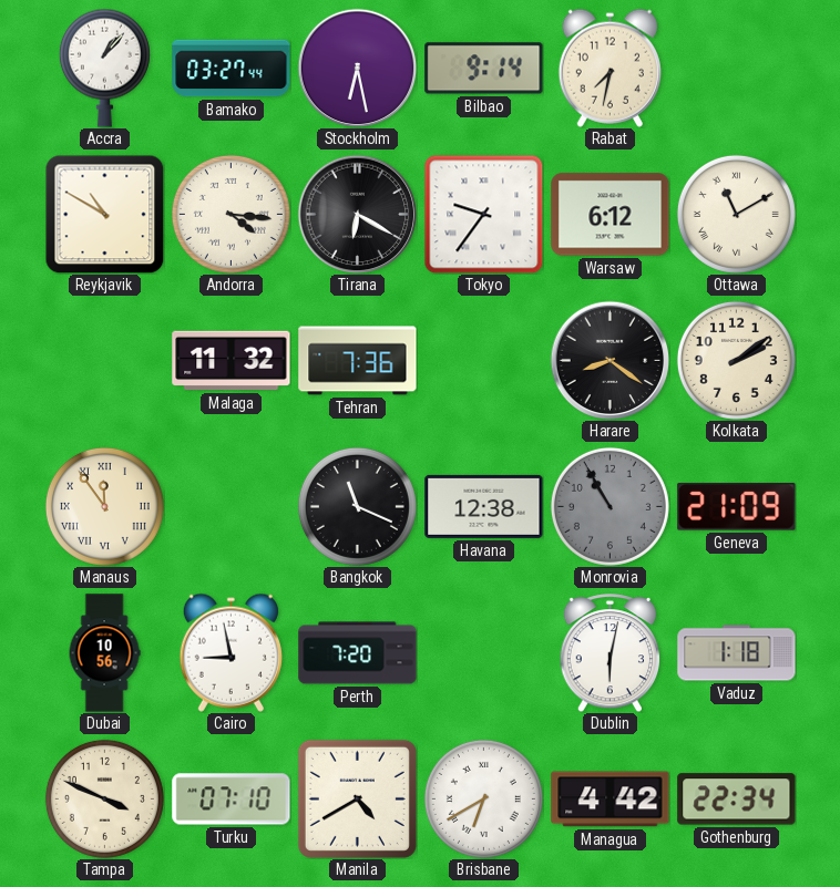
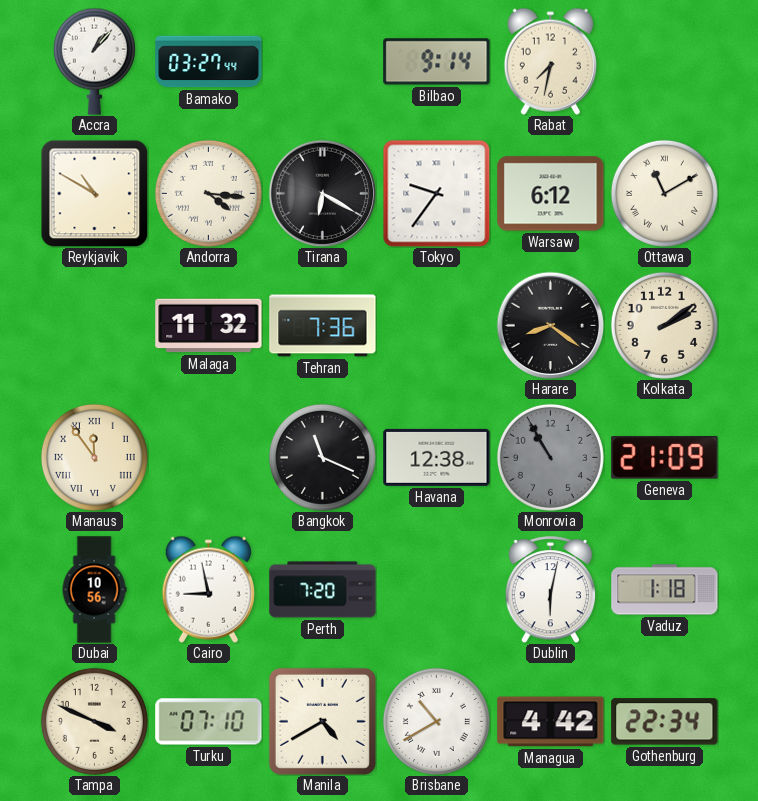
Stockholm: 6:28 -> none (357, 68)
Brisbane: 6:40 -> 10:40 (436, 721)
